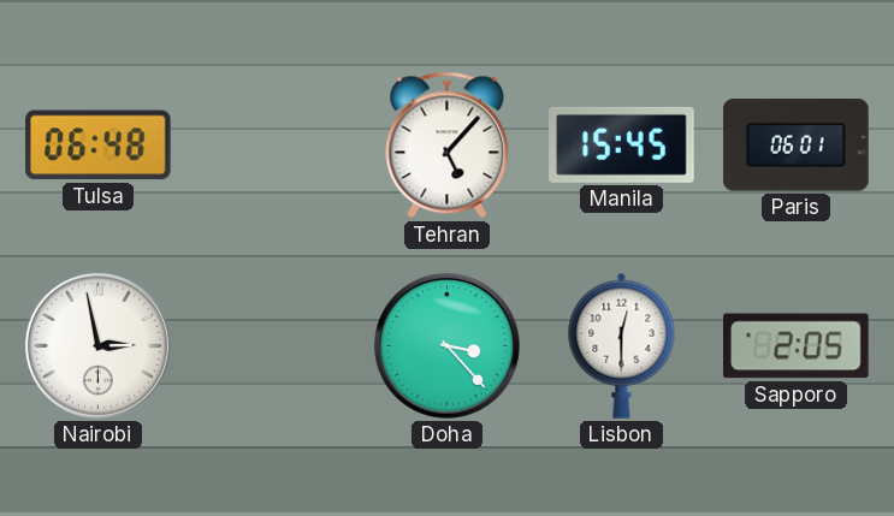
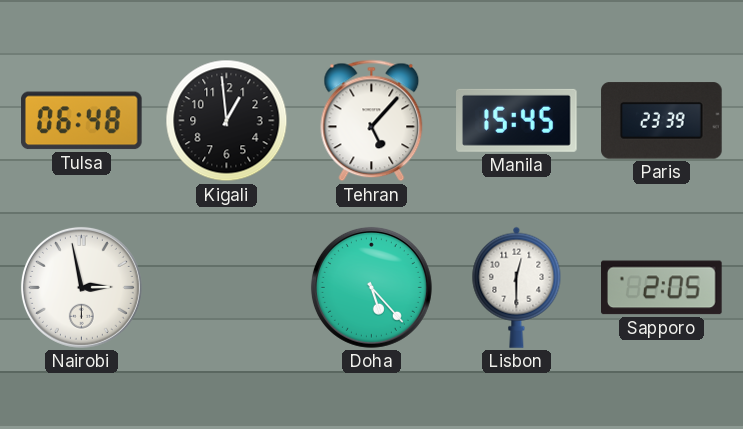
Kigali: none -> 12:59 (227, 121)
Paris: 06:01 -> 23:39 (662, 121)
Doha: 3:23 -> 5:23 (371, 287)
